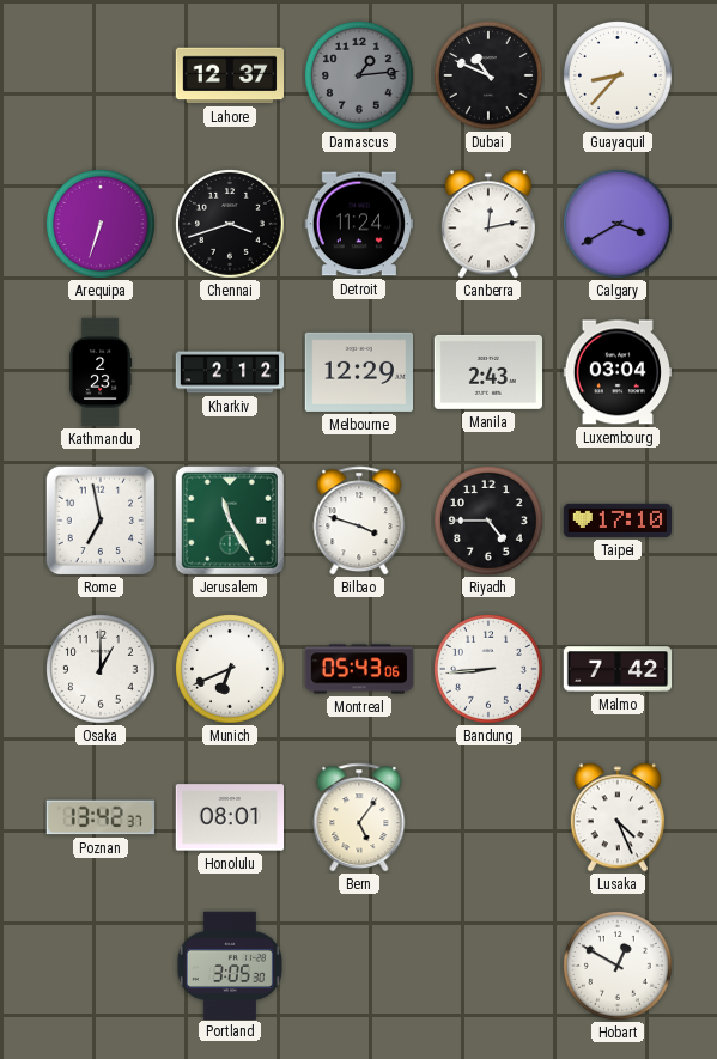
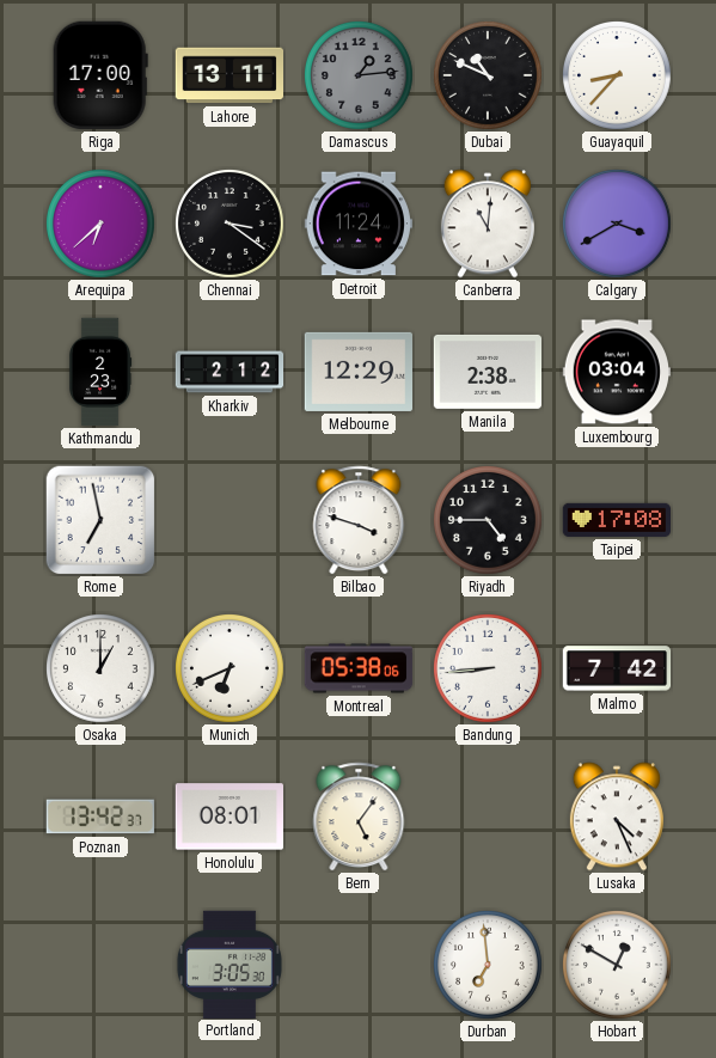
Riga: none -> 17:00 (100, 75)
Lahore: 12:37 -> 13:11 (228, 75)
Arequipa: 6:33 -> 6:38 (102, 225)
Chennai: 3:42 -> 3:21 (231, 225)
Canberra: 12:13 -> 11:01 (488, 224)
Manila: 2:43 -> 2:38 (486, 372)
Jerusalem: 11:25 -> none (230, 521)
Taipei: 17:10 -> 17:08 (617, 520)
Montreal: 05:43 -> 05:38 (359, 668)
Durban: none -> 6:59 (489, 966)
